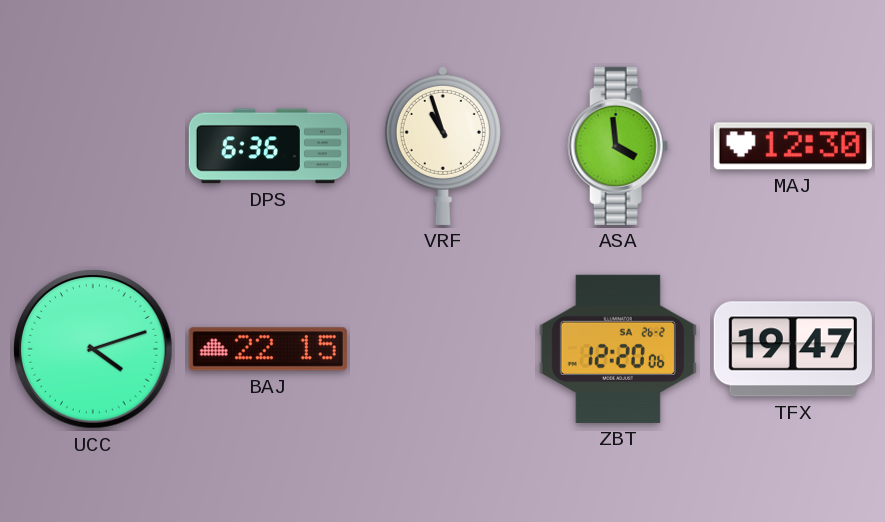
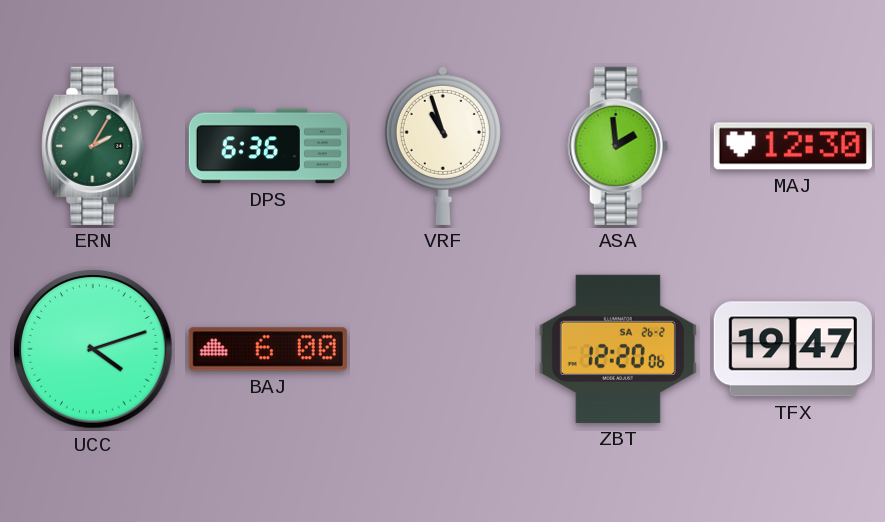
ERN: none -> 2:05 (93, 146)
ASA: 3:59 -> 1:59 (618, 146)
BAJ: 22:15 -> 6:00 (268, 349)
